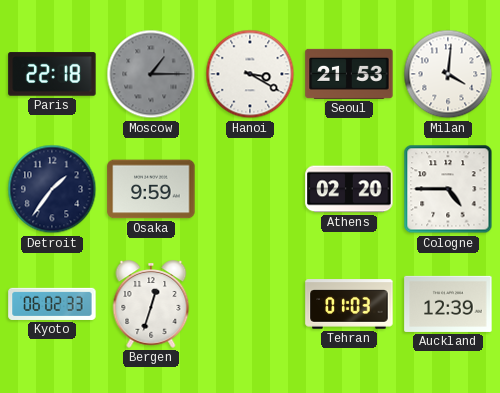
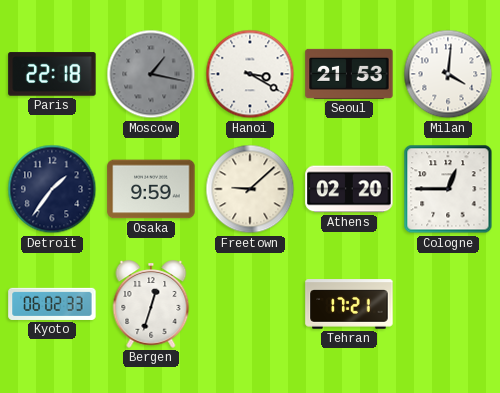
Moscow: 1:15 -> 1:17 (151, 74)
Freetown: none -> 9:08 (250, 189)
Cologne: 4:45 -> 12:45 (448, 189)
Tehran: 01:03 -> 17:21 (349, 304)
Auckland: 12:39 -> none (448, 304)
